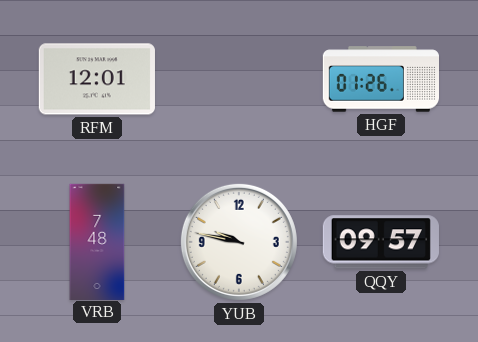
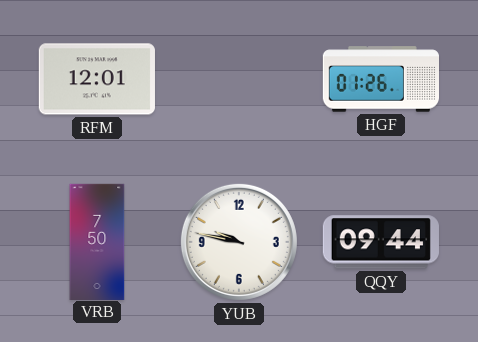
VRB: 7:48 -> 7:50 (97, 241)
QQY: 09:57 -> 09:44 (381, 242)
